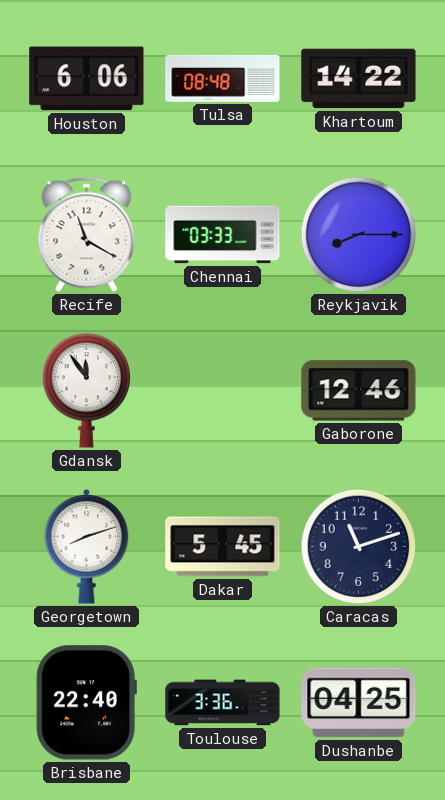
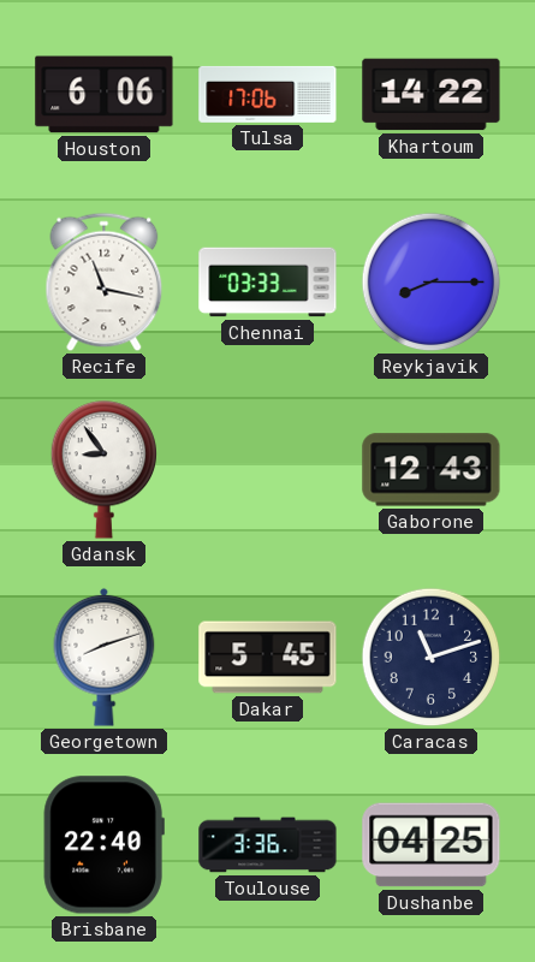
Tulsa: 08:48 -> 17:06 (268, 94)
Recife: 11:20 -> 11:17 (105, 283)
Gdansk: 11:54 -> 8:54 (105, 470)
Gaborone: 12:46 -> 12:43 (432, 470)
